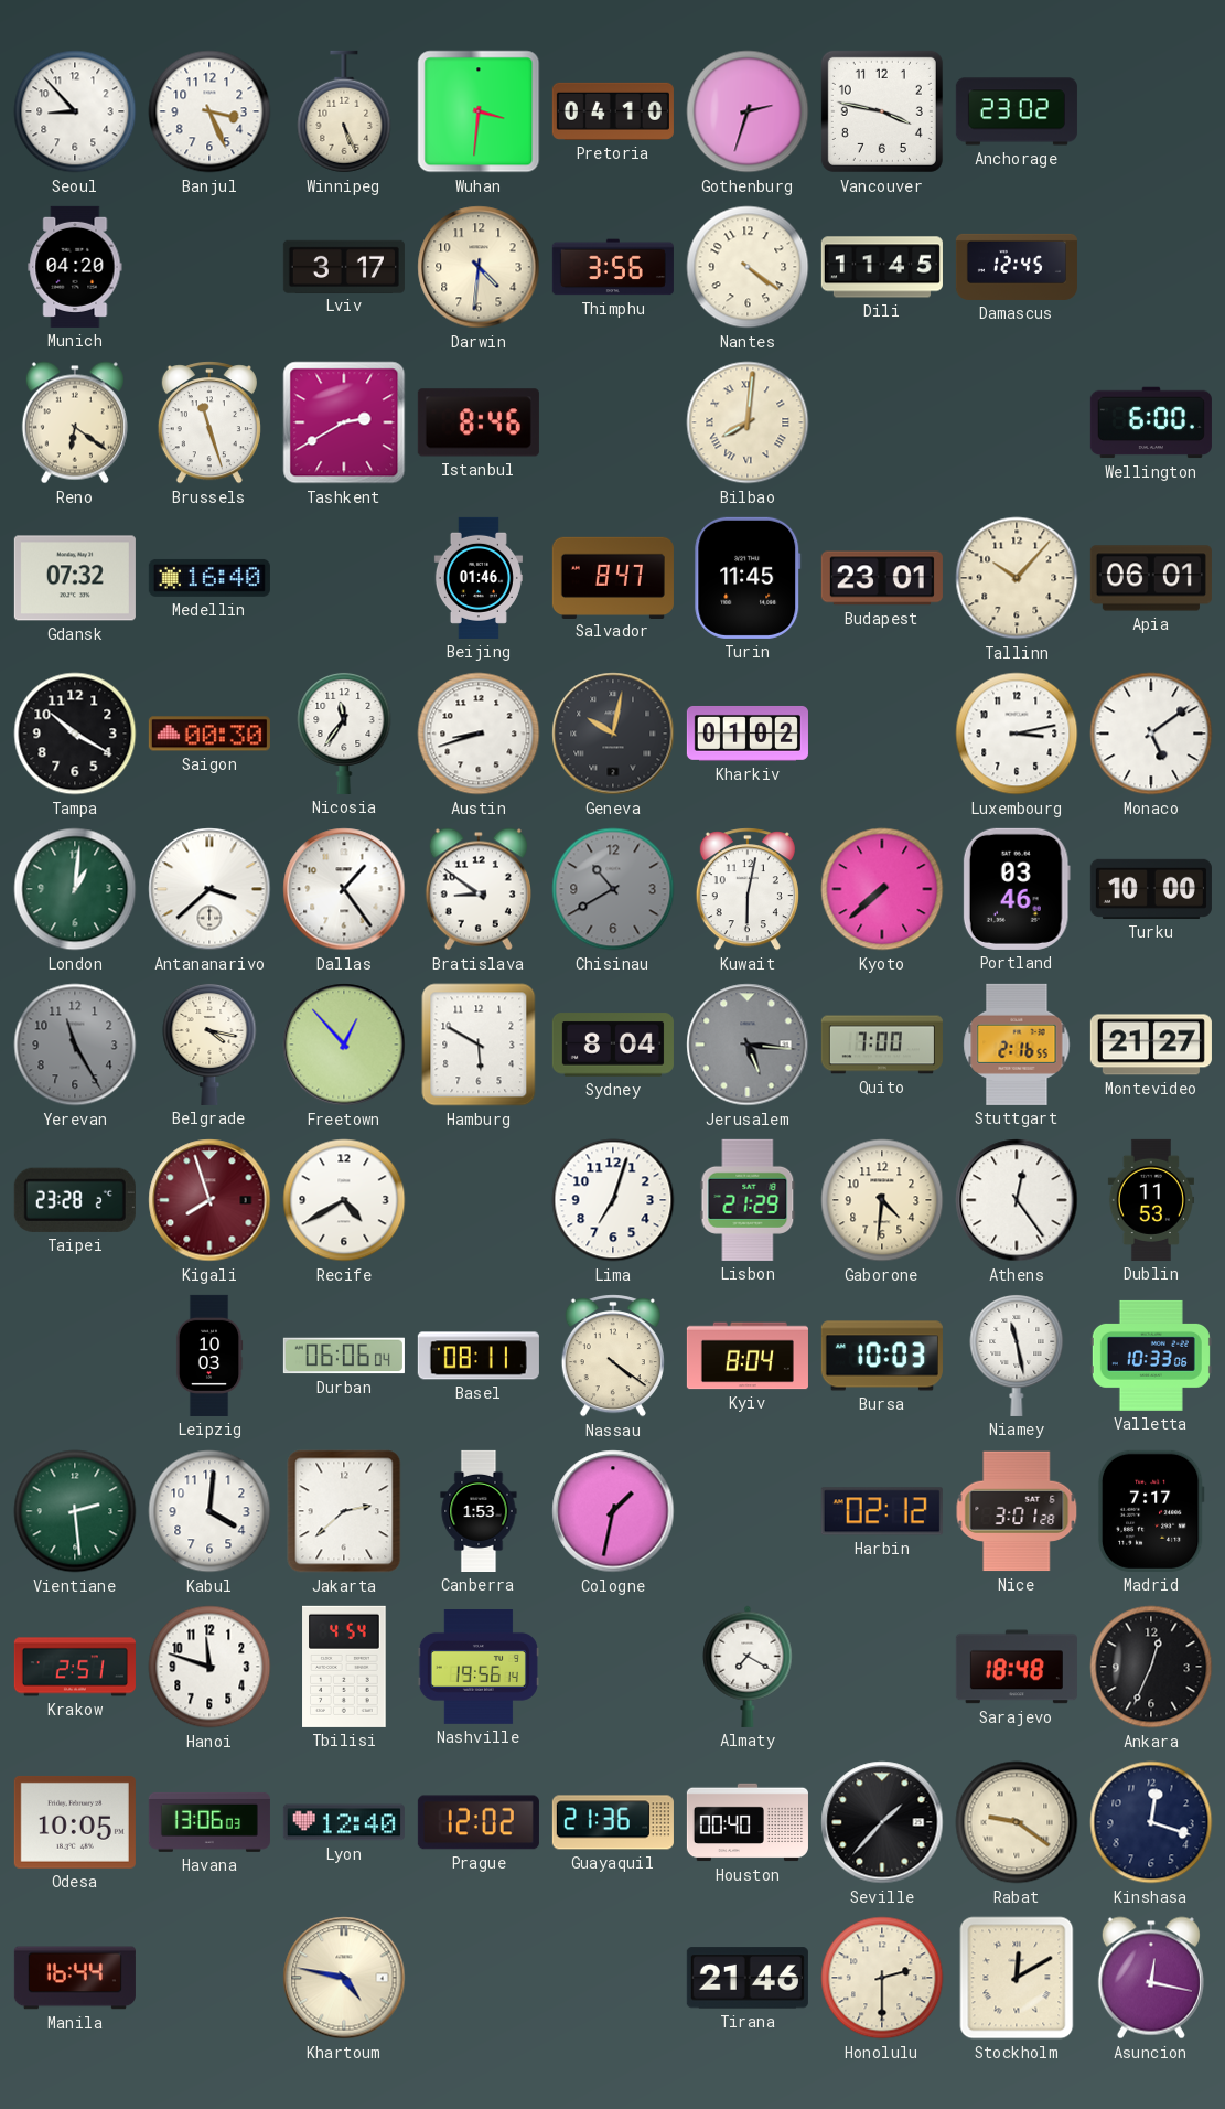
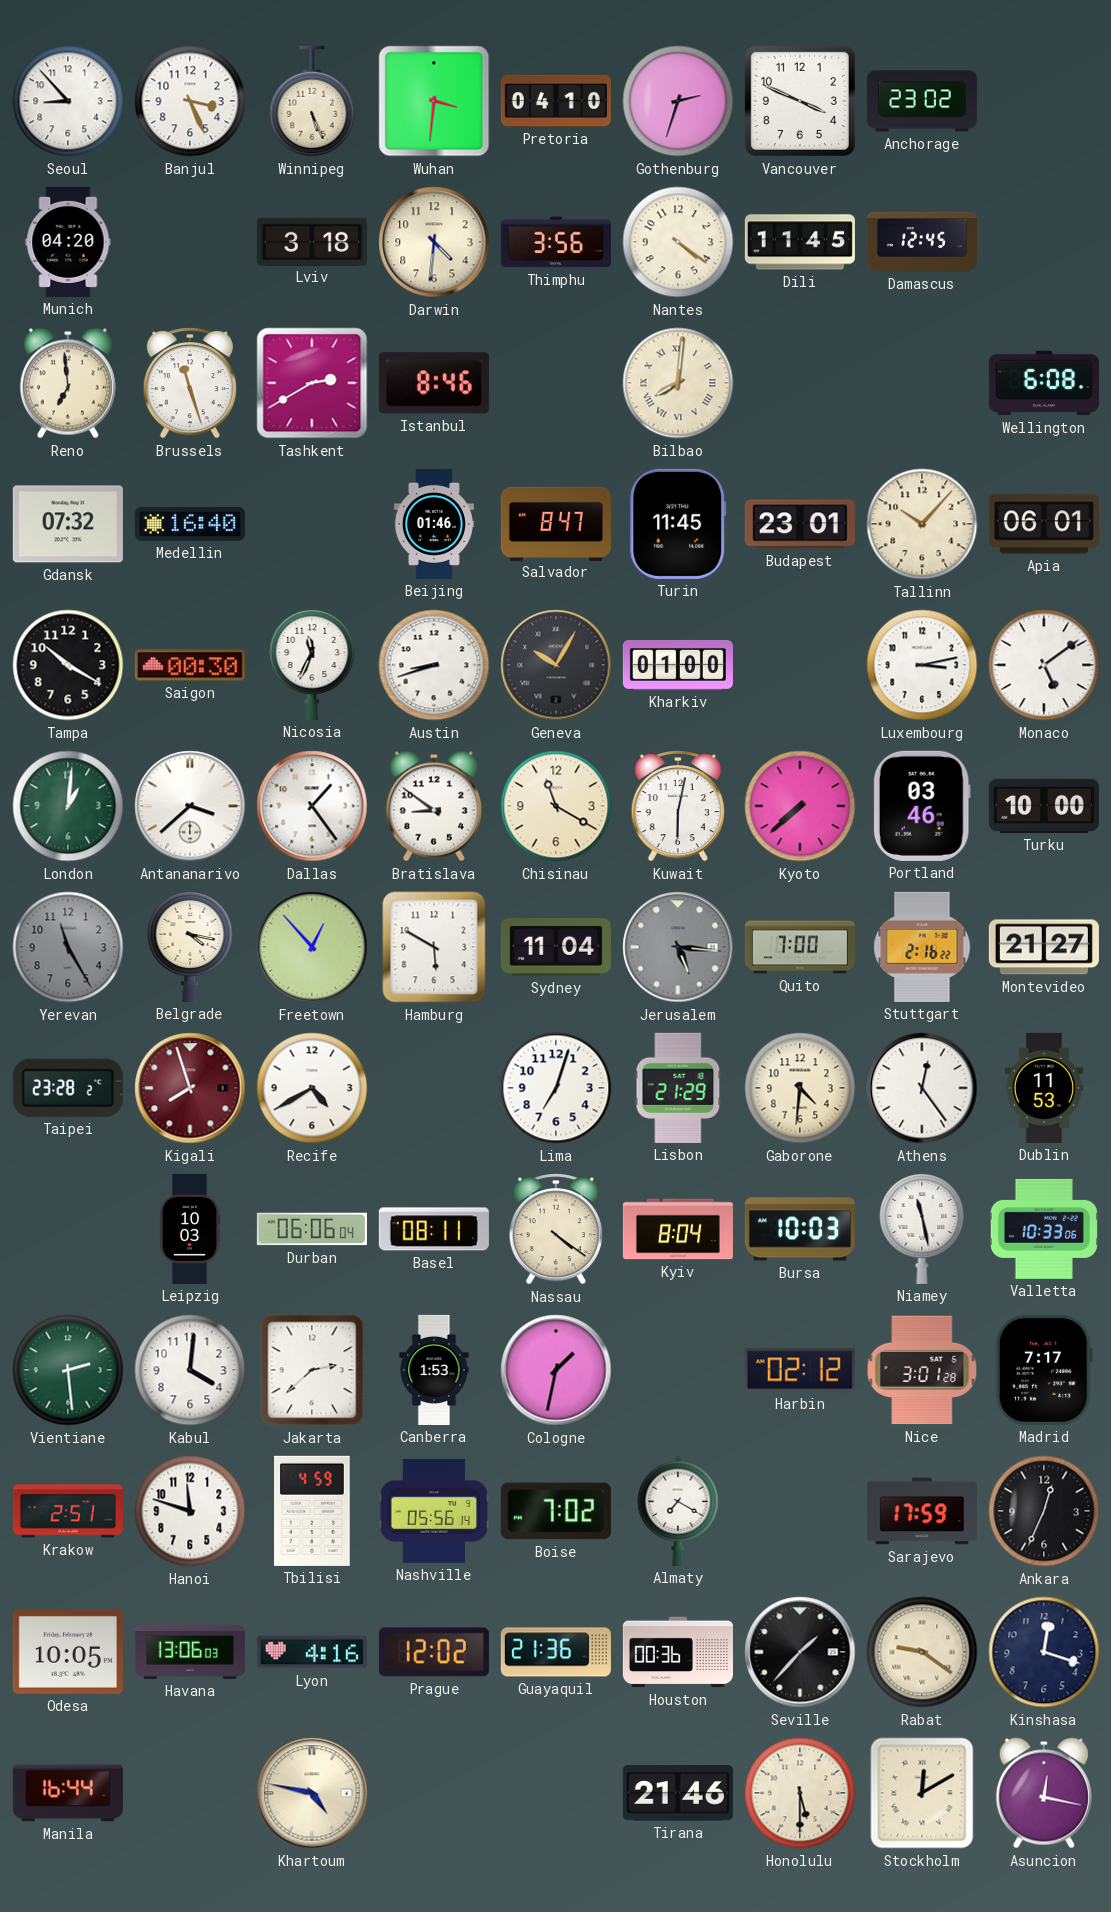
Vancouver: 3:47 -> 3:49 (800, 101)
Lviv: 3:17 -> 3:18 (312, 241)
Reno: 6:21 -> 6:59 (68, 383)
Wellington: 6:00 -> 6:08 (1044, 383)
Nicosia: 11:36 -> 11:34 (312, 664)
Geneva: 10:02 -> 10:05 (556, 665)
Kharkiv: 01:02 -> 01:00 (678, 665)
Chisinau: 10:40 -> 11:20 (556, 806)
Chisinau dial: grey -> cream (556, 806)
Sydney: 8:04 -> 11:04 (556, 947)
Stuttgart: 2:16:55 -> 2:16:22 (922, 947)
Tbilisi: 4:54 -> 4:59 (312, 1511)
Nashville: 19:56 -> 05:56 (434, 1512)
Boise: none -> 7:02 (556, 1511)
Sarajevo: 18:48 -> 17:59 (922, 1511)
Lyon: 12:40 -> 4:16 (312, 1652)
Houston: 00:40 -> 00:36 (678, 1652)
Honolulu: 2:30 -> 5:30 (800, 1793)
